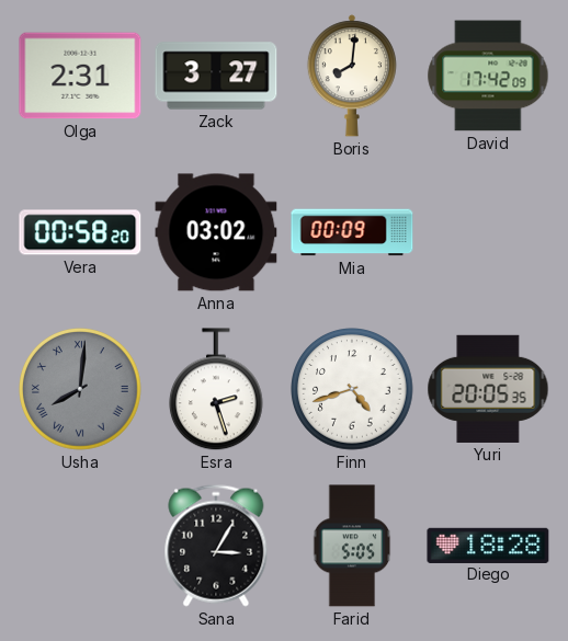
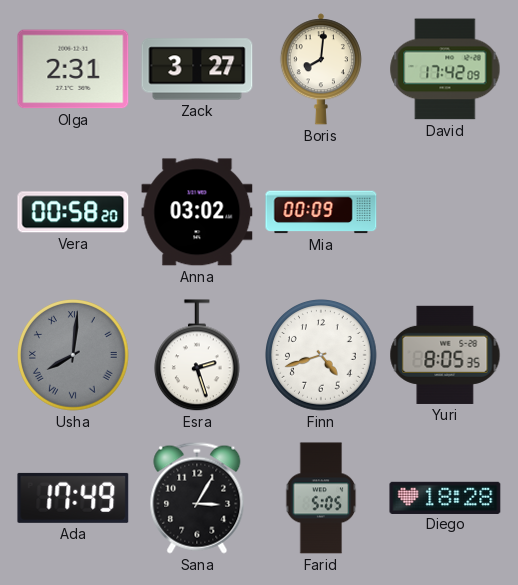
Yuri: 20:05 -> 8:05 (445, 355)
Ada: none -> 17:49 (73, 498)
